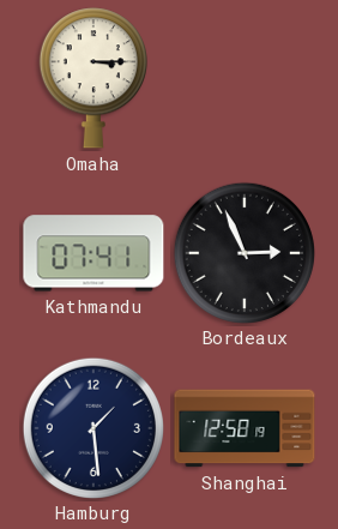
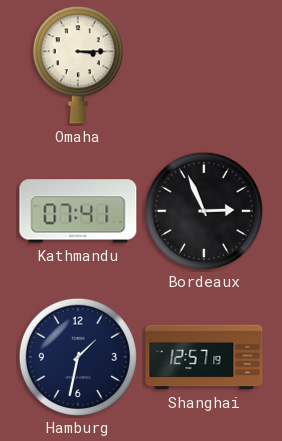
Hamburg: 1:29 -> 1:32 (77, 356)
Shanghai: 12:58 -> 12:57 (204, 357)
